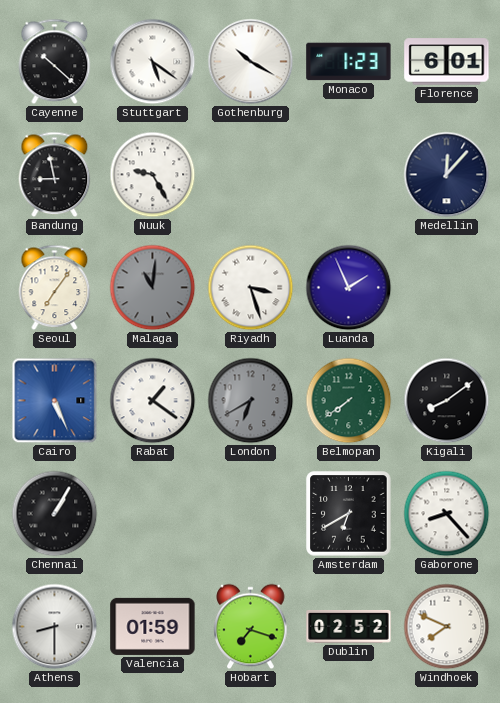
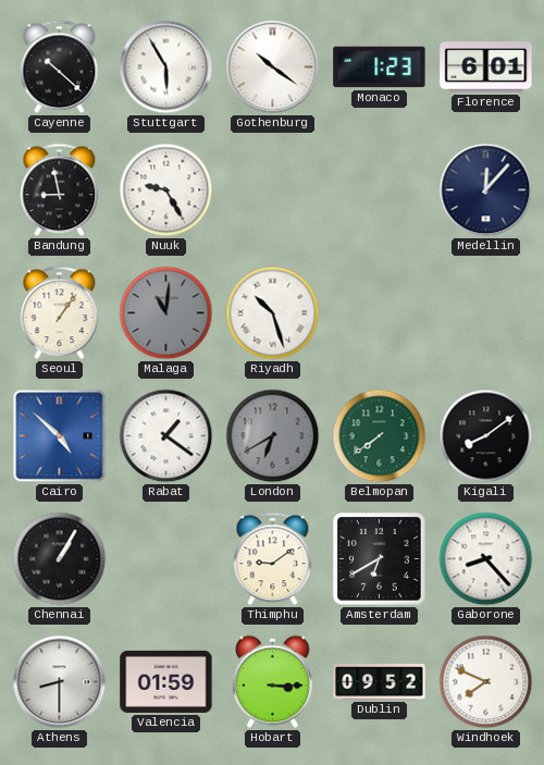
Stuttgart: 5:21 -> 5:55 (166, 67)
Gothenburg: 10:20 -> 10:21 (273, 67)
Seoul: 7:06 -> 1:06 (60, 313)
Riyadh: 3:27 -> 10:27 (273, 313)
Luanda: 1:56 -> none (349, 288)
Cairo: 5:26 -> 4:52 (60, 436)
Thimphu: none -> 9:09 (273, 559)
Hobart: 7:18 -> 3:15 (273, 682)
Dublin: 02:52 -> 09:52 (380, 681)
